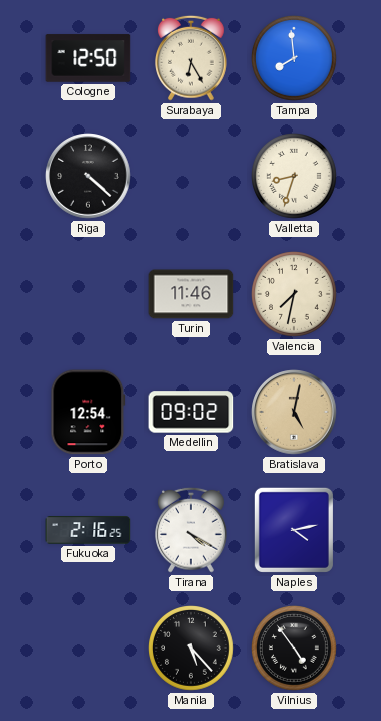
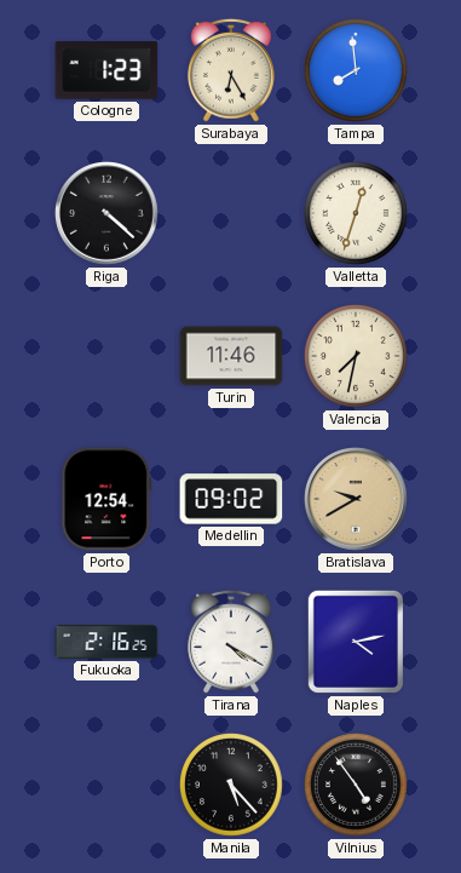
Cologne: 12:50 -> 1:23 (106, 70)
Valletta: 8:33 -> 12:33 (357, 214)
Bratislava: 5:02 -> 9:40 (356, 499)
